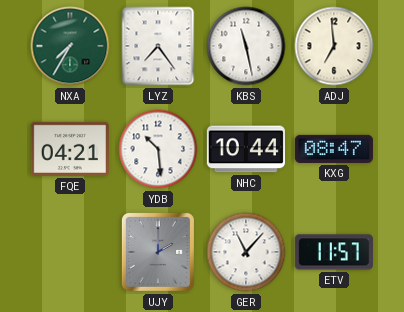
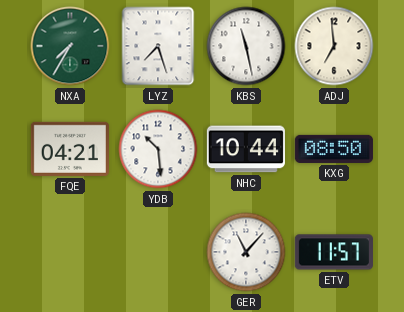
LYZ: 7:24 -> 7:27 (158, 46)
KXG: 08:47 -> 08:50 (334, 149)
UJY: 2:00 -> none (158, 252)
